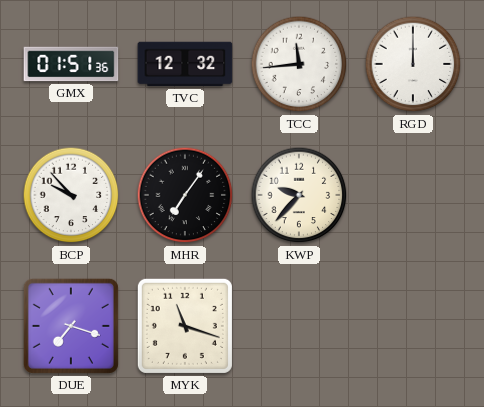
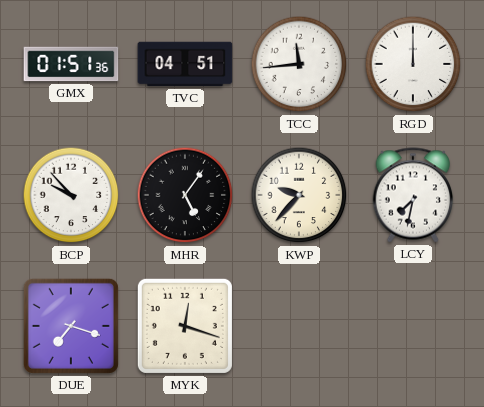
TVC: 12:32 -> 04:51 (185, 64)
MHR: 7:06 -> 5:06 (185, 195)
LCY: none -> 7:32 (413, 195)
MYK: 11:18 -> 12:18 (185, 326)
